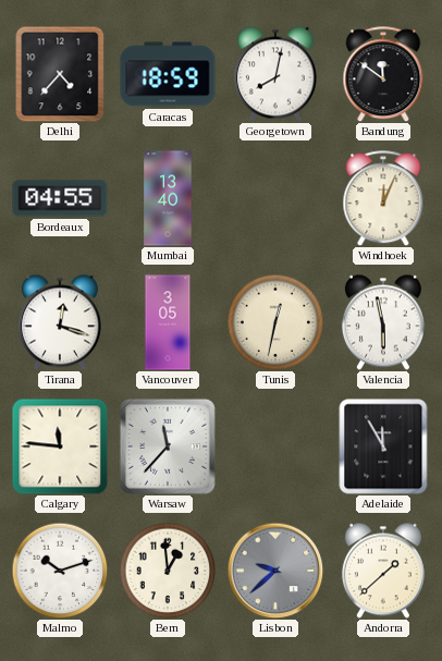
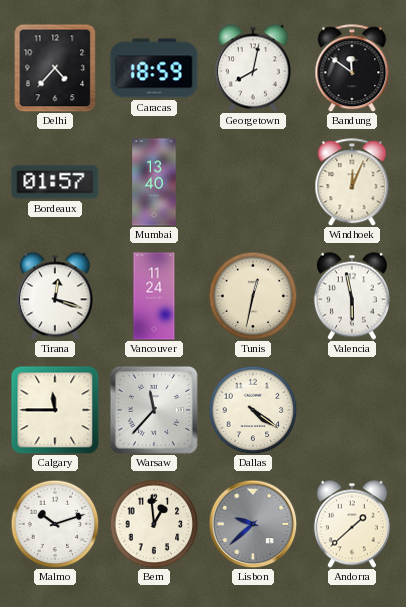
Bordeaux: 04:55 -> 01:57 (55, 182)
Vancouver: 3:05 -> 11:24 (154, 296)
Calgary: 11:46 -> 11:45 (55, 410)
Dallas: none -> 4:21 (253, 410)
Adelaide: 11:55 -> none (383, 446)
